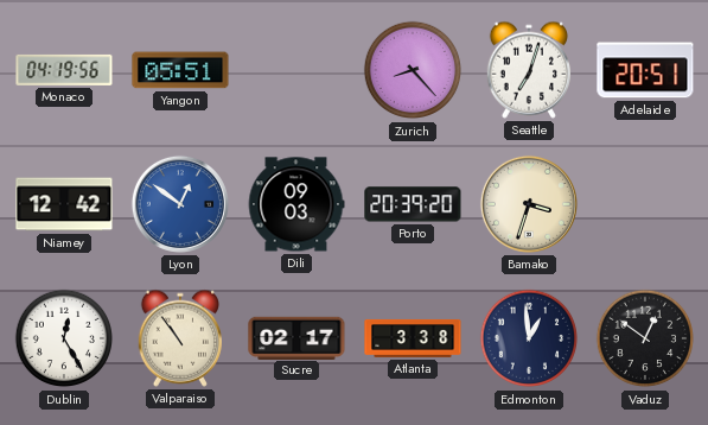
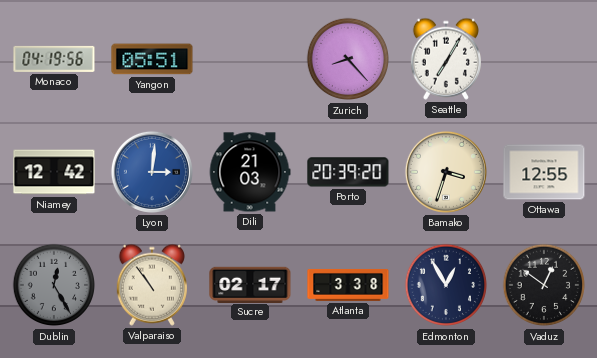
Seattle: 7:03 -> 7:05 (445, 59)
Adelaide: 20:51 -> none (645, 70)
Lyon: 12:51 -> 3:01 (152, 172)
Dili: 09:03 -> 21:03 (250, 172)
Ottawa: none -> 12:55 (544, 172)
Dublin dial: white -> grey (54, 285)
Edmonton: 12:59 -> 12:55 (446, 285)
